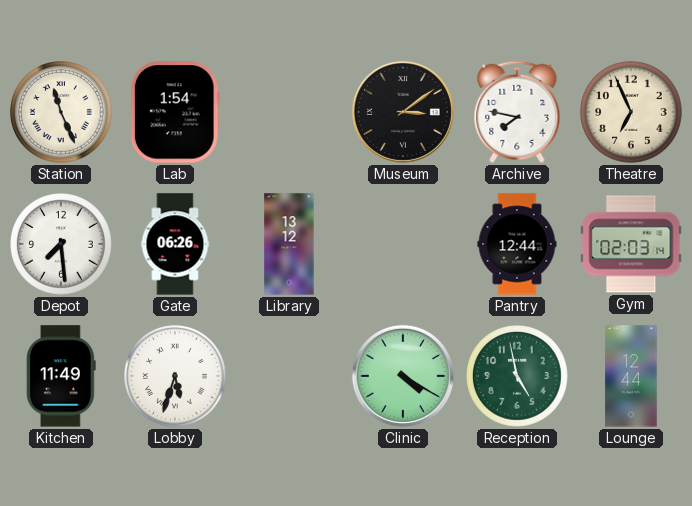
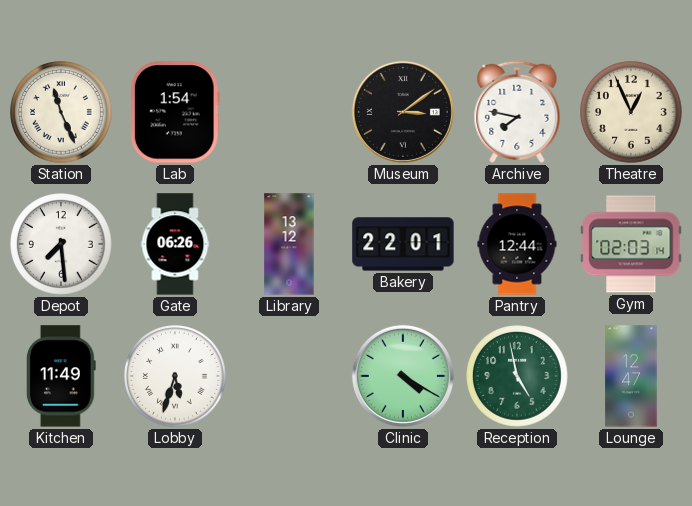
Theatre: 6:56 -> 12:56 (631, 112)
Bakery: none -> 22:01 (403, 244)
Lounge: 12:44 -> 12:47 (631, 376)
